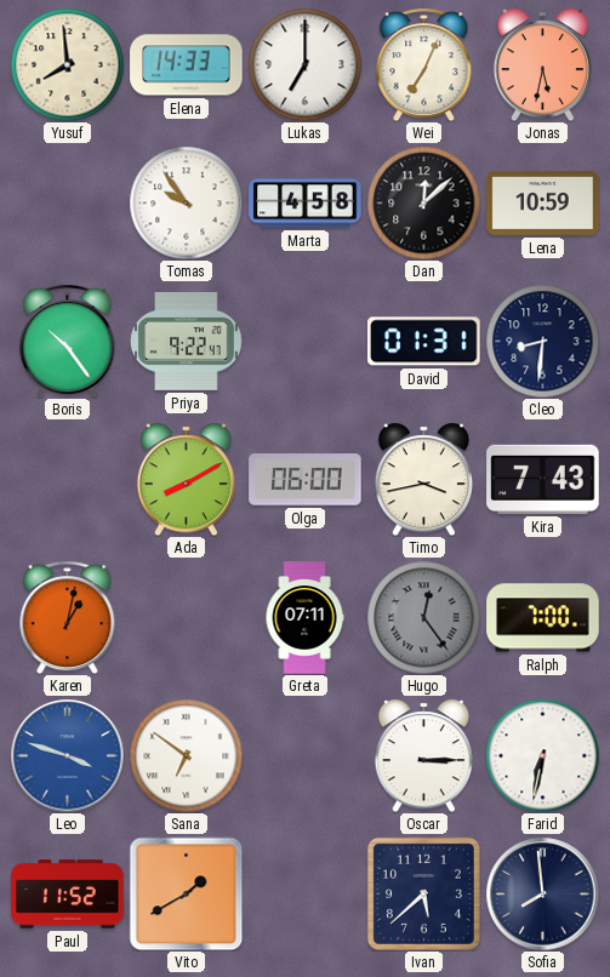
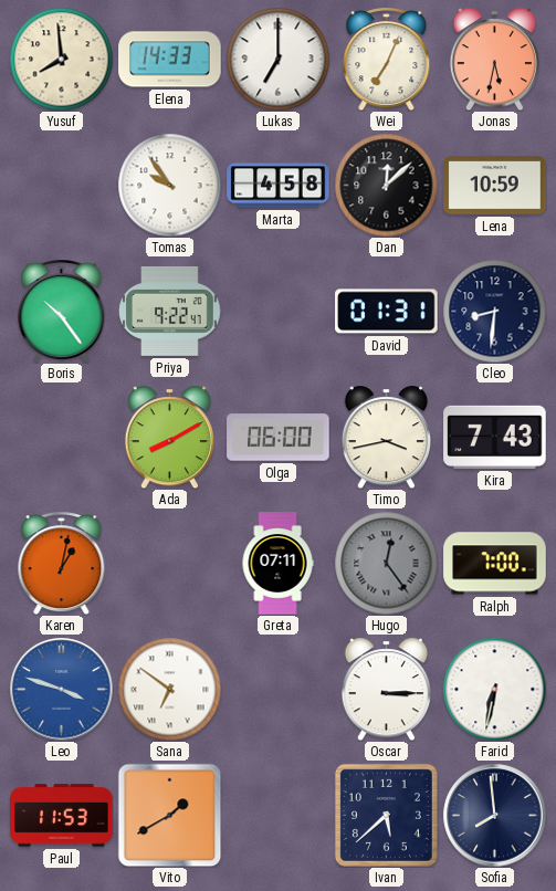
Paul: 11:52 -> 11:53 (62, 816)
